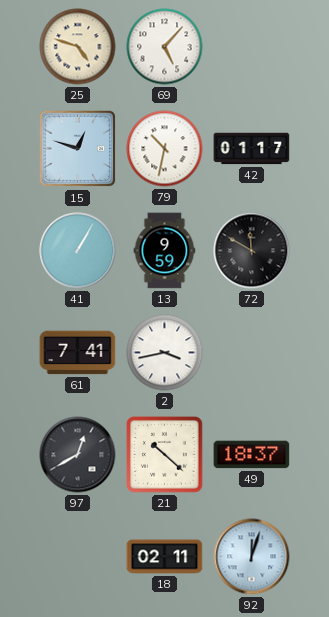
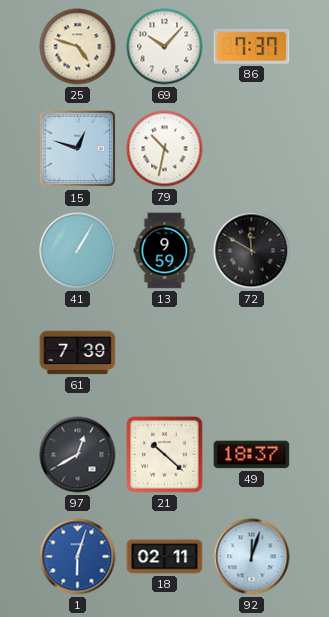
69: 5:07 -> 10:07 (165, 47)
86: none -> 7:37 (252, 46)
42: 01:17 -> none (252, 149)
61: 7:41 -> 7:39 (78, 353)
2: 3:43 -> none (165, 353)
1: none -> 6:03 (78, 557)
